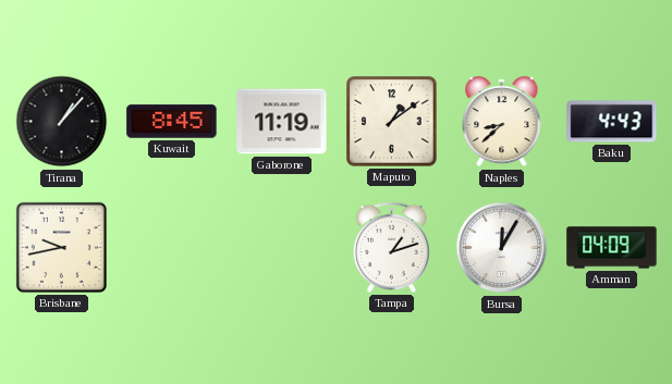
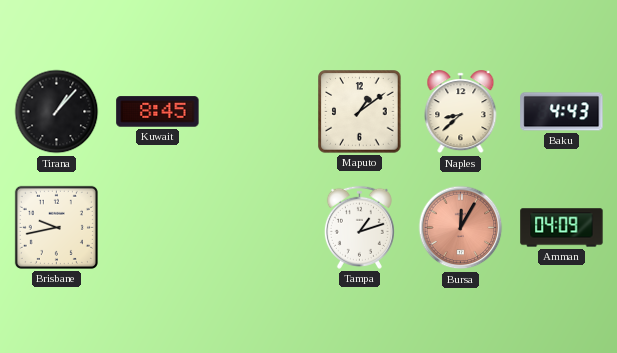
Gaborone: 11:19 -> none (282, 122)
Bursa dial: white -> salmon (461, 228)
